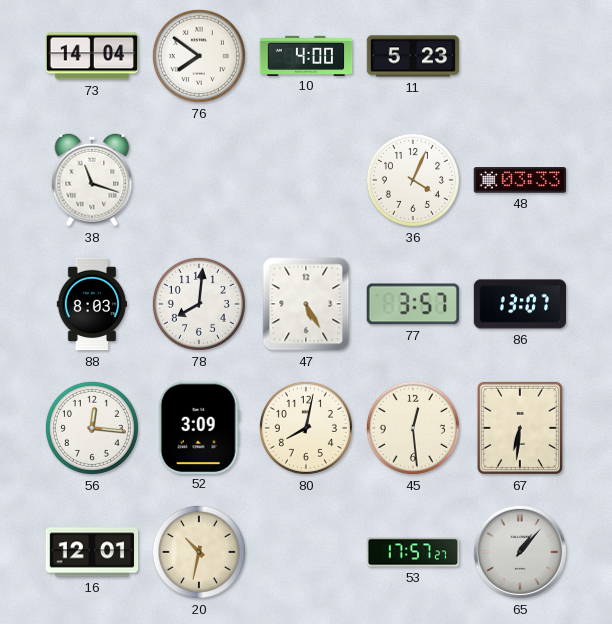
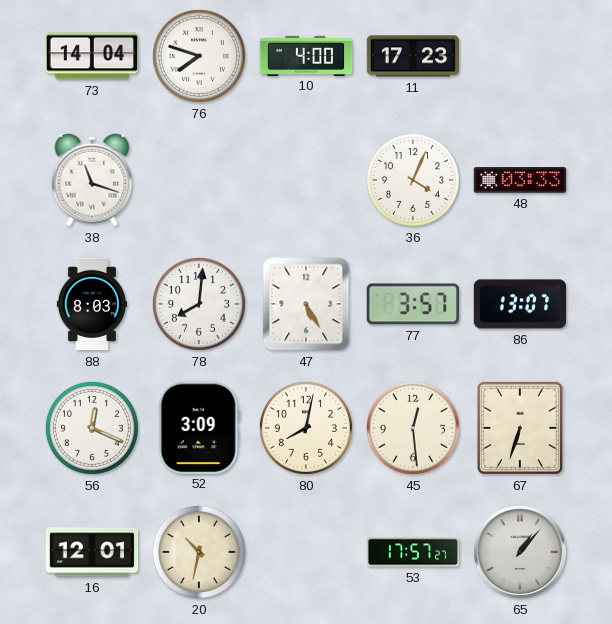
76: 7:51 -> 7:48 (199, 56)
11: 5:23 -> 17:23 (413, 56)
56: 12:16 -> 12:19 (92, 428)
67: 6:31 -> 6:33 (520, 428)
